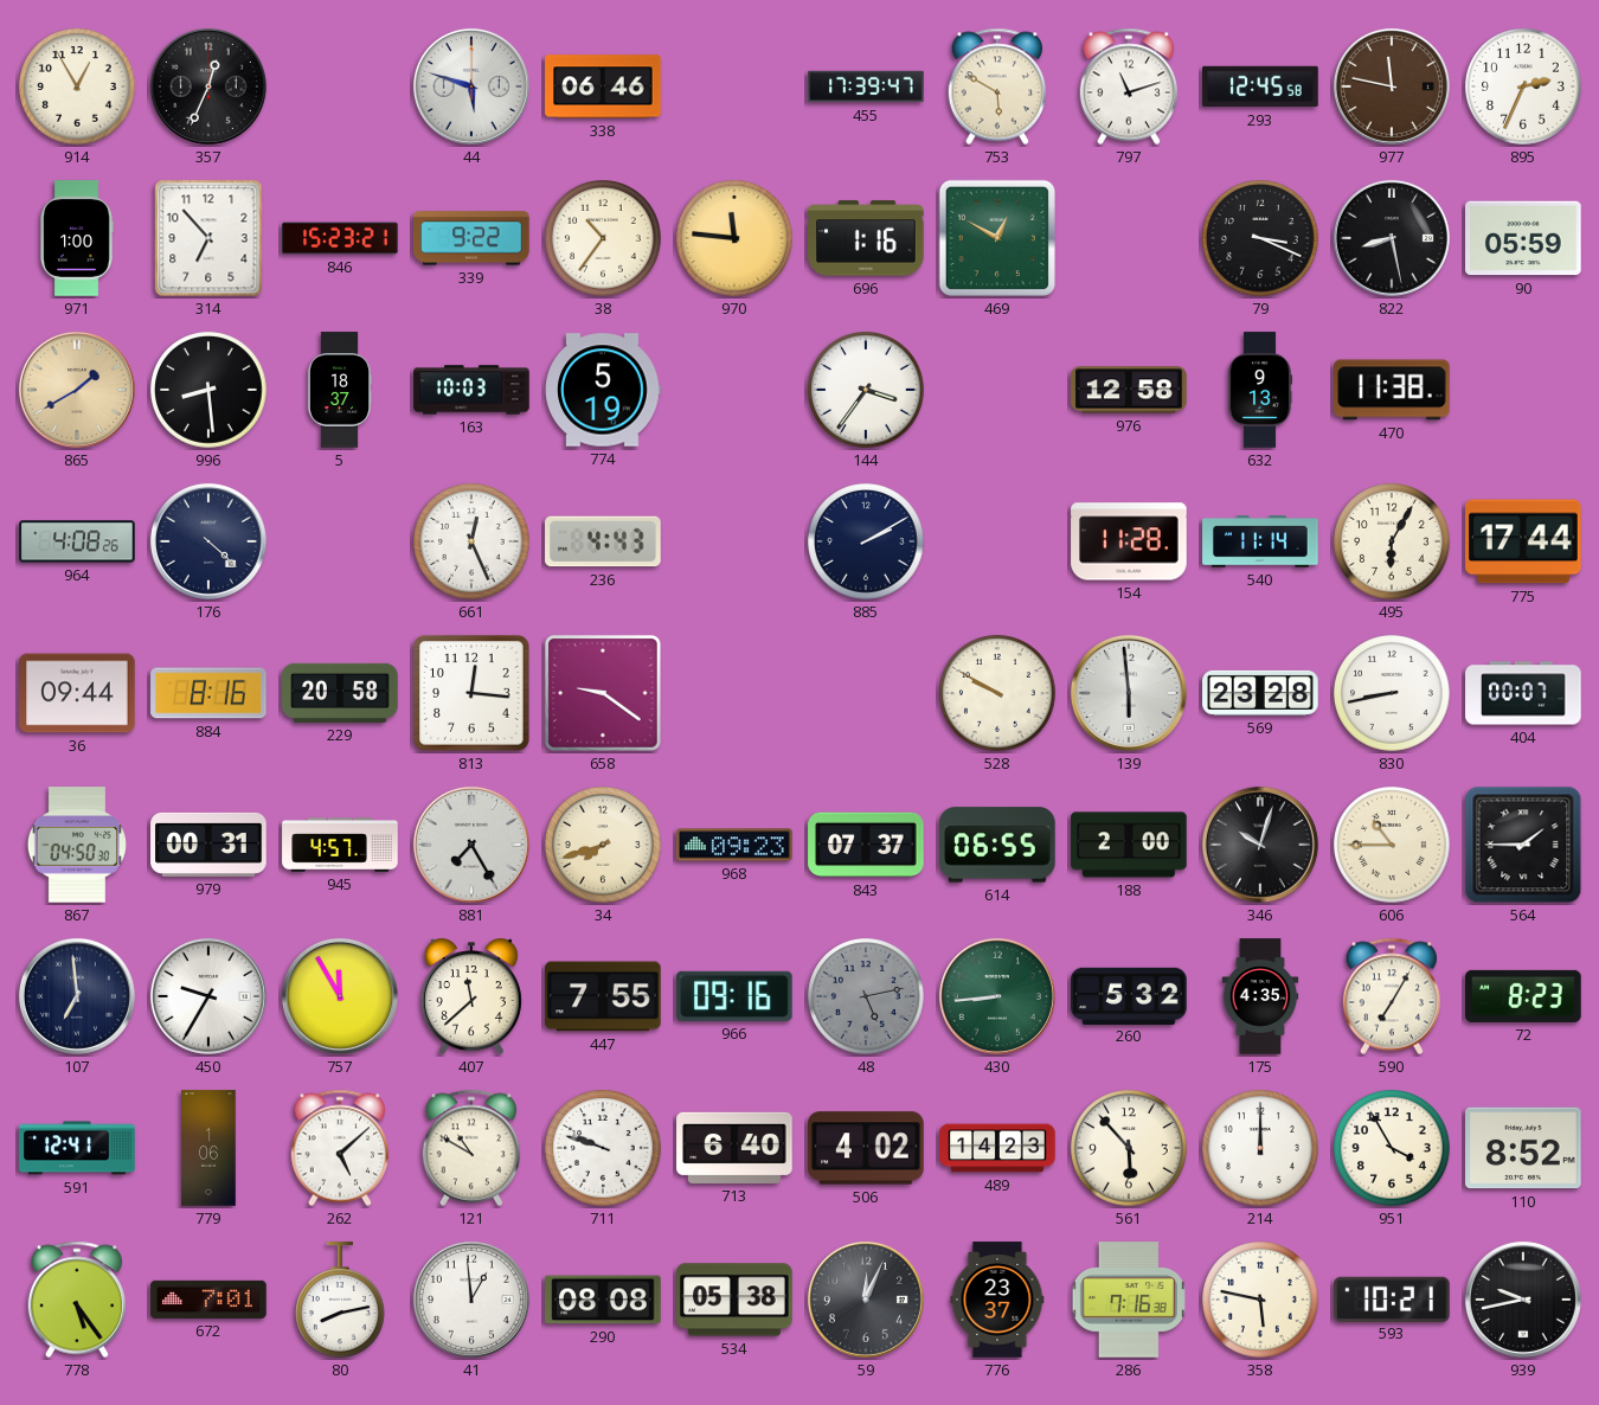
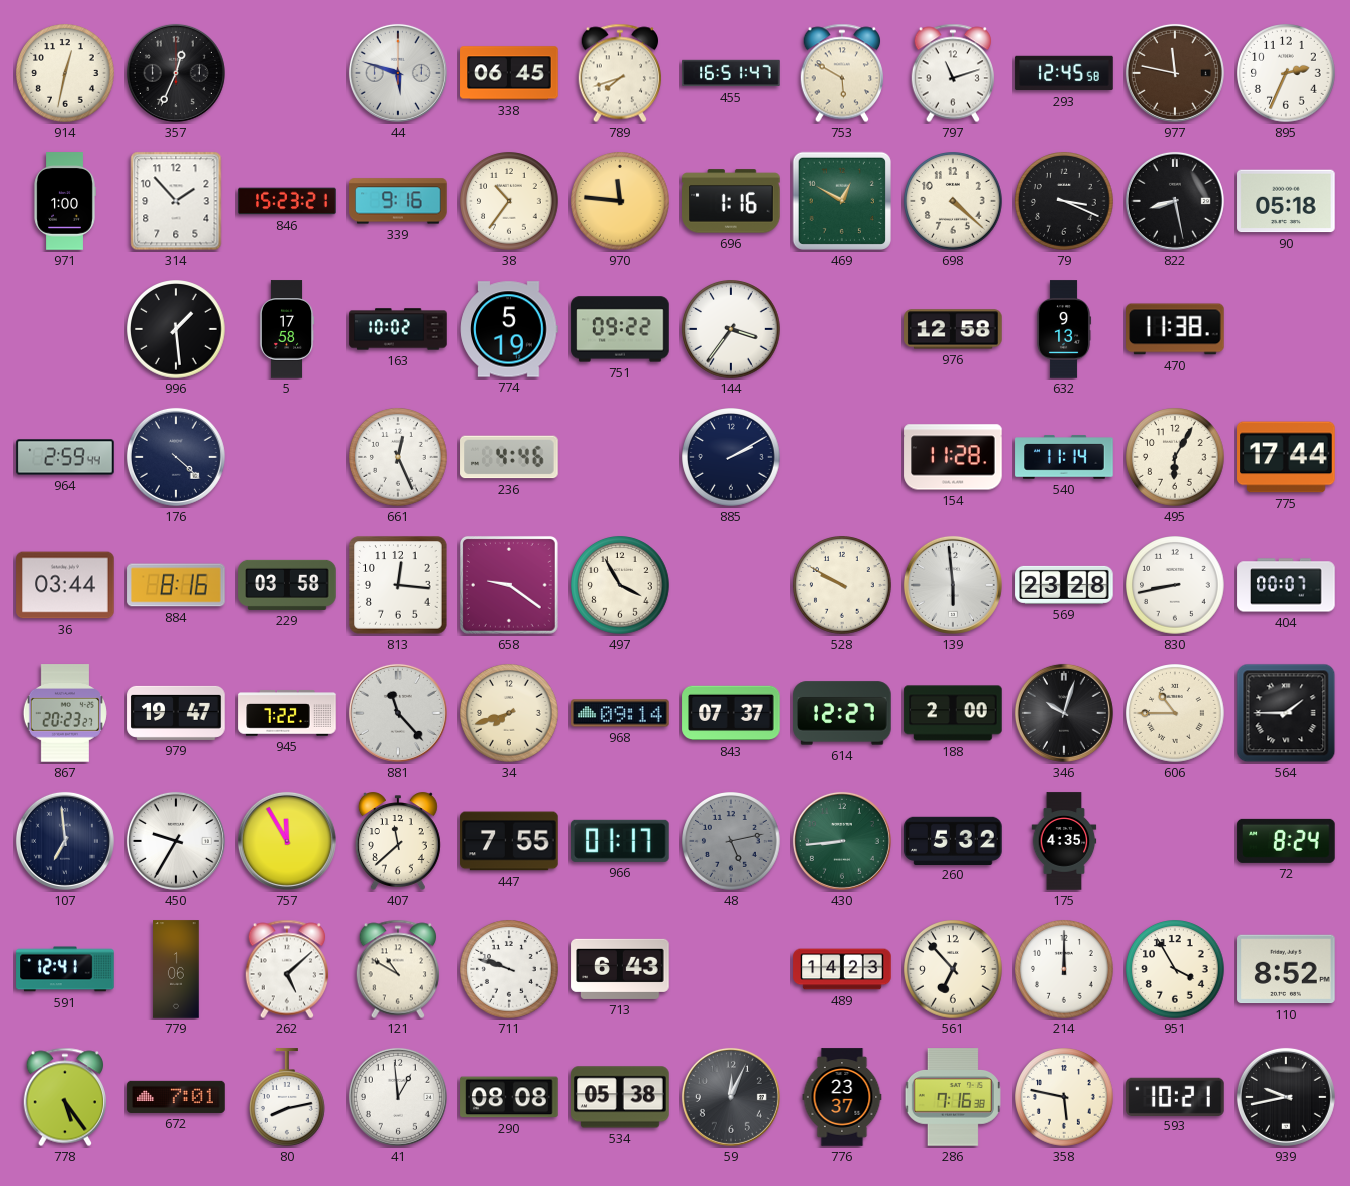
914: 12:55 -> 12:32 (65, 73)
338: 06:46 -> 06:45 (509, 73)
789: none -> 7:42 (619, 73)
455: 17:39 -> 16:51 (731, 73)
314: 6:53 -> 1:53 (176, 201)
339: 9:22 -> 9:16 (398, 201)
698: none -> 4:22 (953, 201)
90: 05:59 -> 05:18 (1286, 201)
865: 1:40 -> none (77, 390)
996: 8:29 -> 1:29 (176, 329)
5: 18:37 -> 17:58 (287, 329)
163: 10:03 -> 10:02 (398, 329)
751: none -> 09:22 (620, 329)
964: 4:08 -> 2:59 (65, 457)
236: 4:43 -> 4:46 (509, 457)
36: 09:44 -> 03:44 (65, 585)
229: 20:58 -> 03:58 (287, 585)
497: none -> 3:55 (620, 585)
867: 04:50 -> 20:23 (65, 713)
979: 00:31 -> 19:47 (176, 713)
945: 4:57 -> 7:22 (287, 713)
881: 7:25 -> 11:23 (398, 713)
968: 09:23 -> 09:14 (620, 713)
614: 06:55 -> 12:27 (842, 713)
966: 09:16 -> 01:17 (620, 841)
590: 7:05 -> none (1391, 996)
72: 8:23 -> 8:24 (1286, 841)
713: 6:40 -> 6:43 (620, 969)
506: 4:02 -> none (866, 1148)
561: 5:53 -> 6:53 (953, 969)
